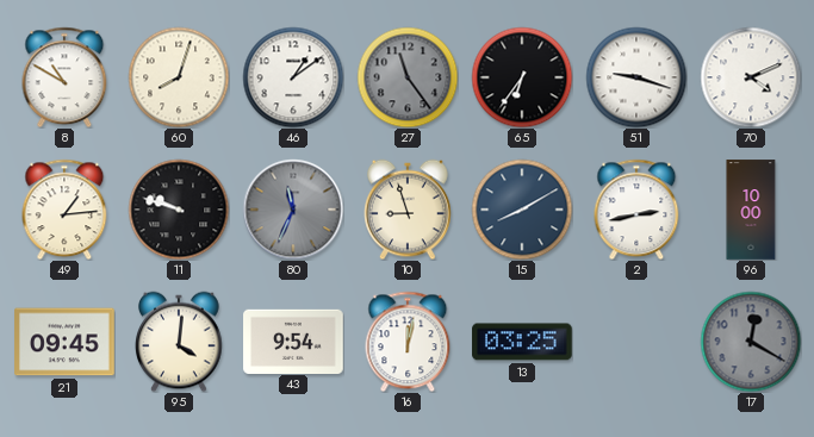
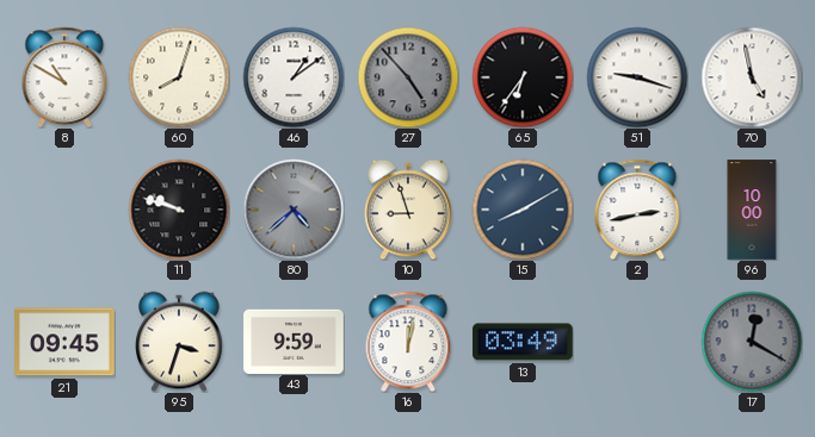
27: 11:24 -> 4:53 (408, 77)
70: 4:11 -> 4:58 (752, 77)
49: 1:14 -> none (64, 210)
80: 11:34 -> 4:38 (294, 210)
95: 4:01 -> 3:33 (180, 342)
43: 9:54 -> 9:59 (294, 341)
13: 03:25 -> 03:49 (523, 342)
